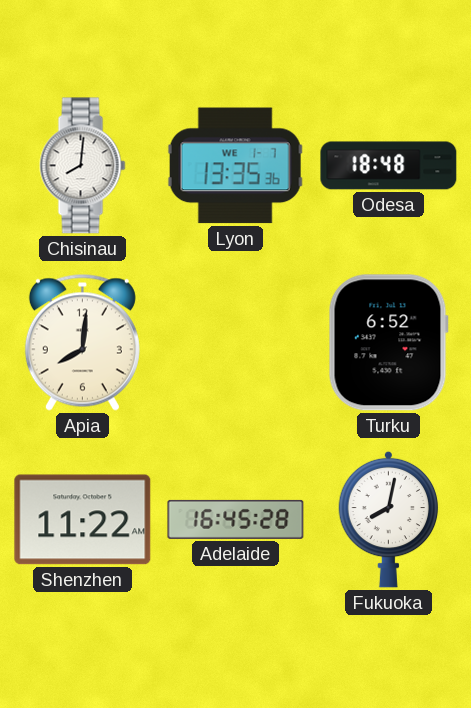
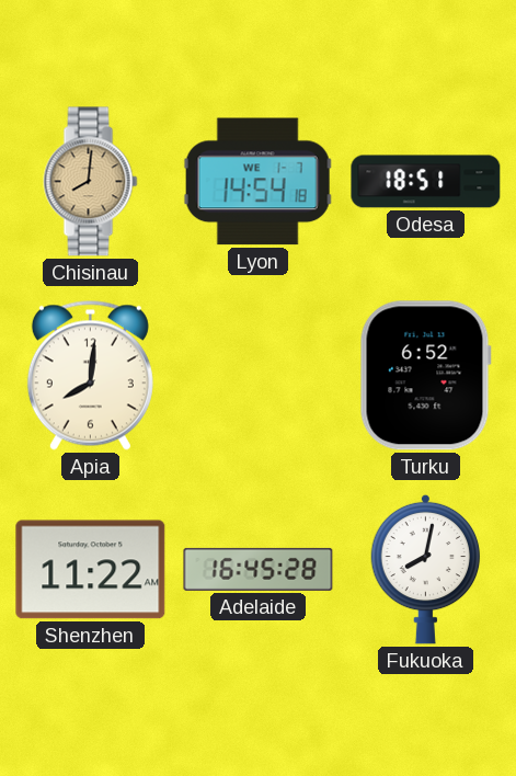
Chisinau dial: white -> champagne (91, 182)
Lyon: 13:35 -> 14:54 (257, 182)
Odesa: 18:48 -> 18:51 (426, 182)
